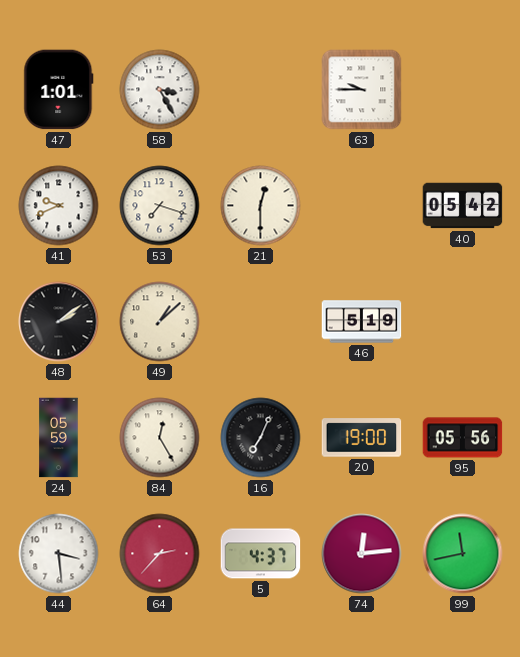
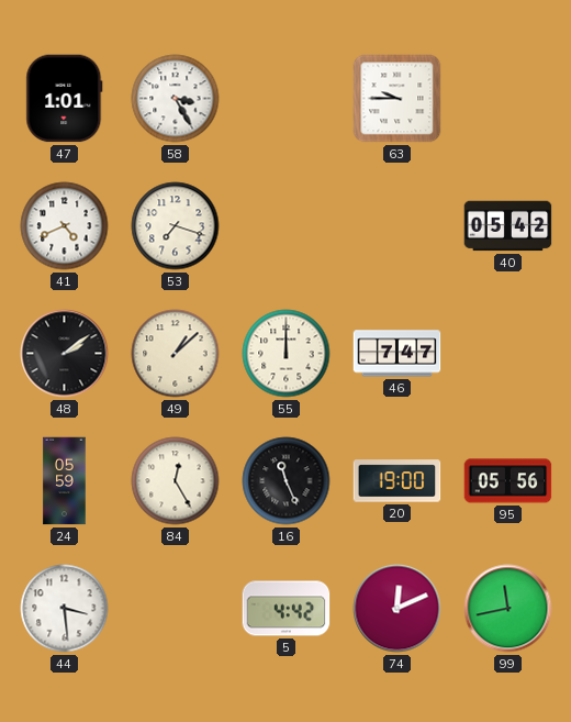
41: 9:41 -> 4:41 (65, 226)
21: 12:30 -> none (261, 206)
55: none -> 12:00 (287, 354)
46: 5:19 -> 7:47 (398, 354)
16: 7:04 -> 11:26 (287, 481)
64: 2:37 -> none (160, 554)
5: 4:37 -> 4:42 (287, 609)
74: 12:14 -> 12:11 (398, 609)
